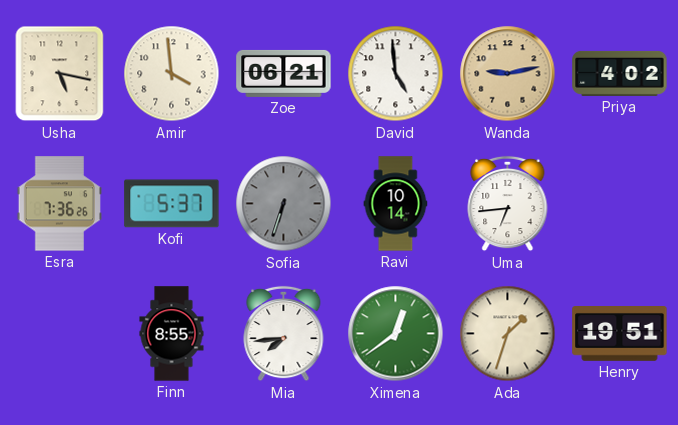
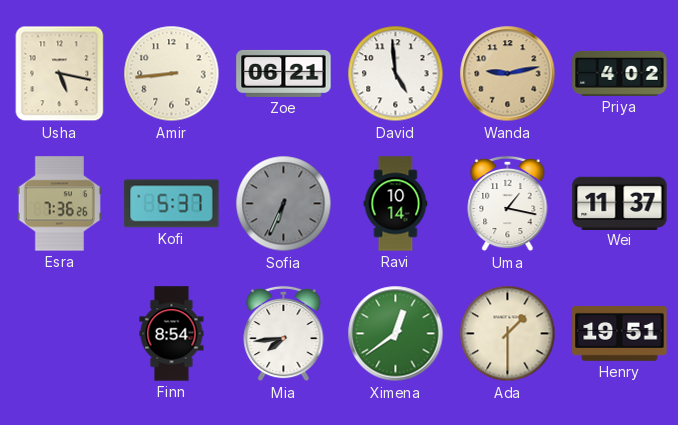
Amir: 3:59 -> 8:44 (172, 74)
Sofia: 6:33 -> 6:34 (284, 204)
Uma: 6:44 -> 1:17 (508, 204)
Wei: none -> 11:37 (620, 203)
Finn: 8:55 -> 8:54 (172, 334)
Ada: 1:33 -> 1:30 (508, 334)
